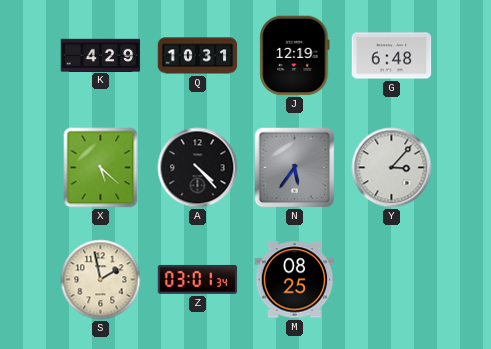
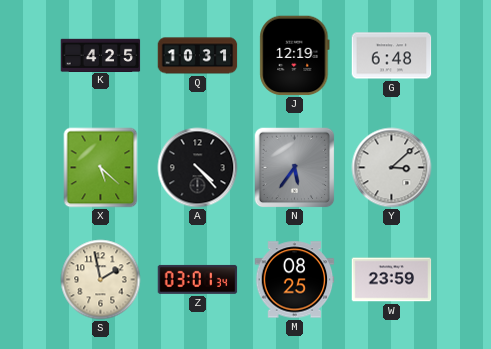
K: 4:29 -> 4:25 (101, 55)
Y: 3:07 -> 3:08 (392, 168)
W: none -> 23:59 (392, 280)
